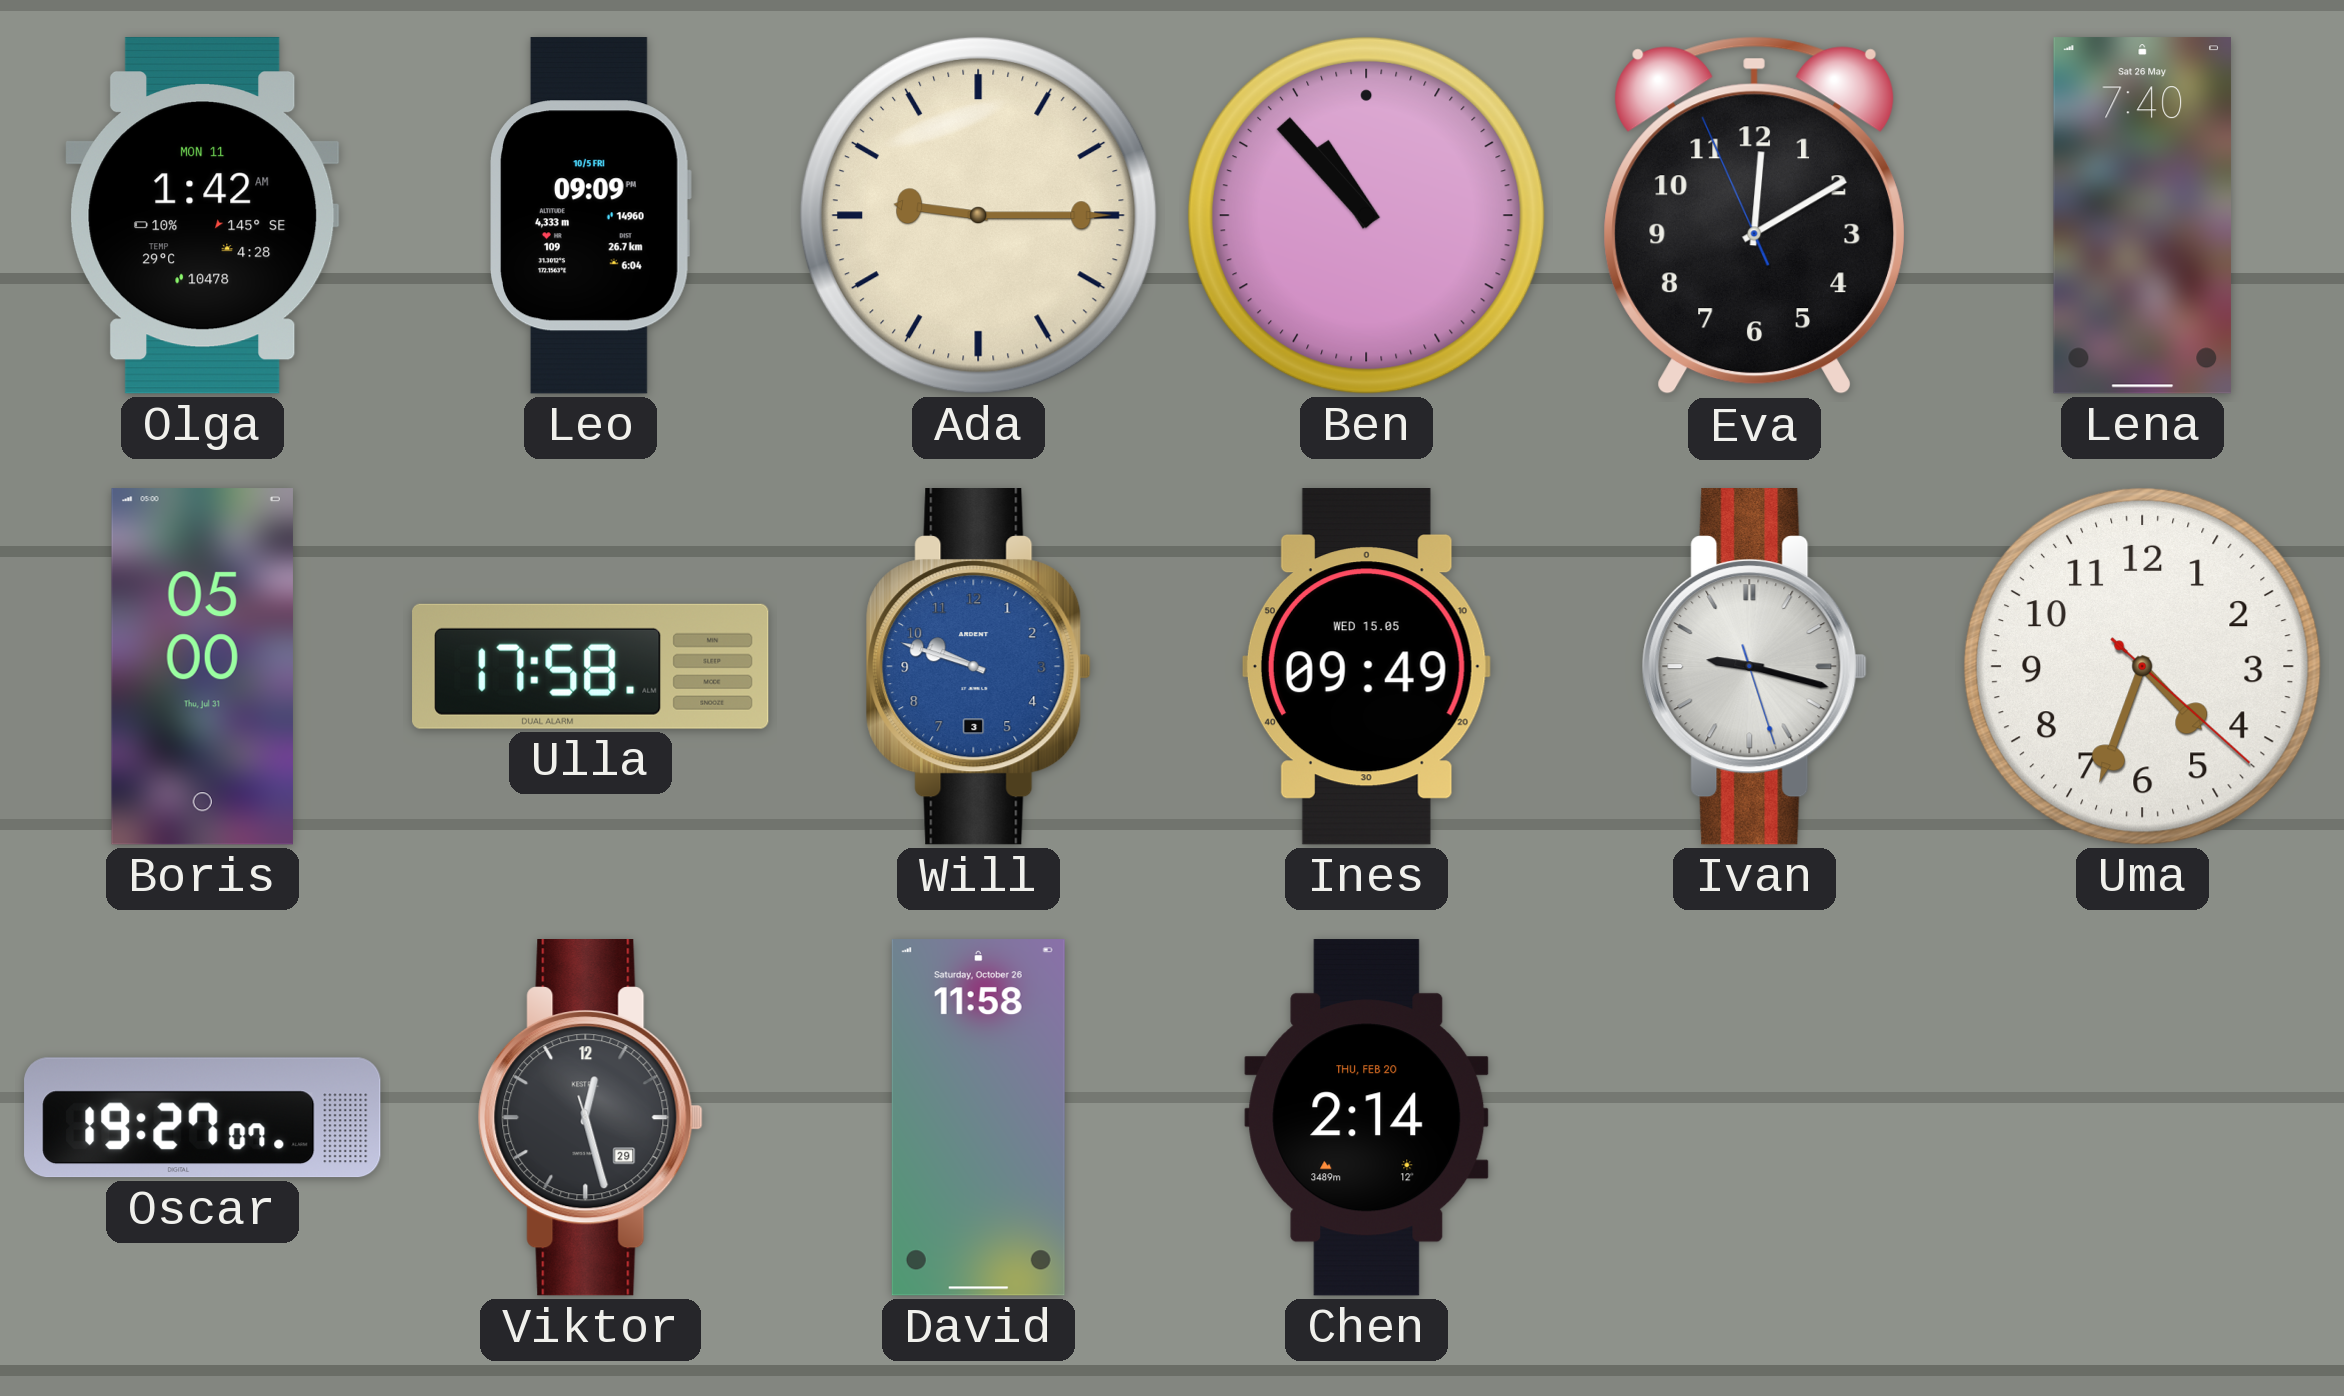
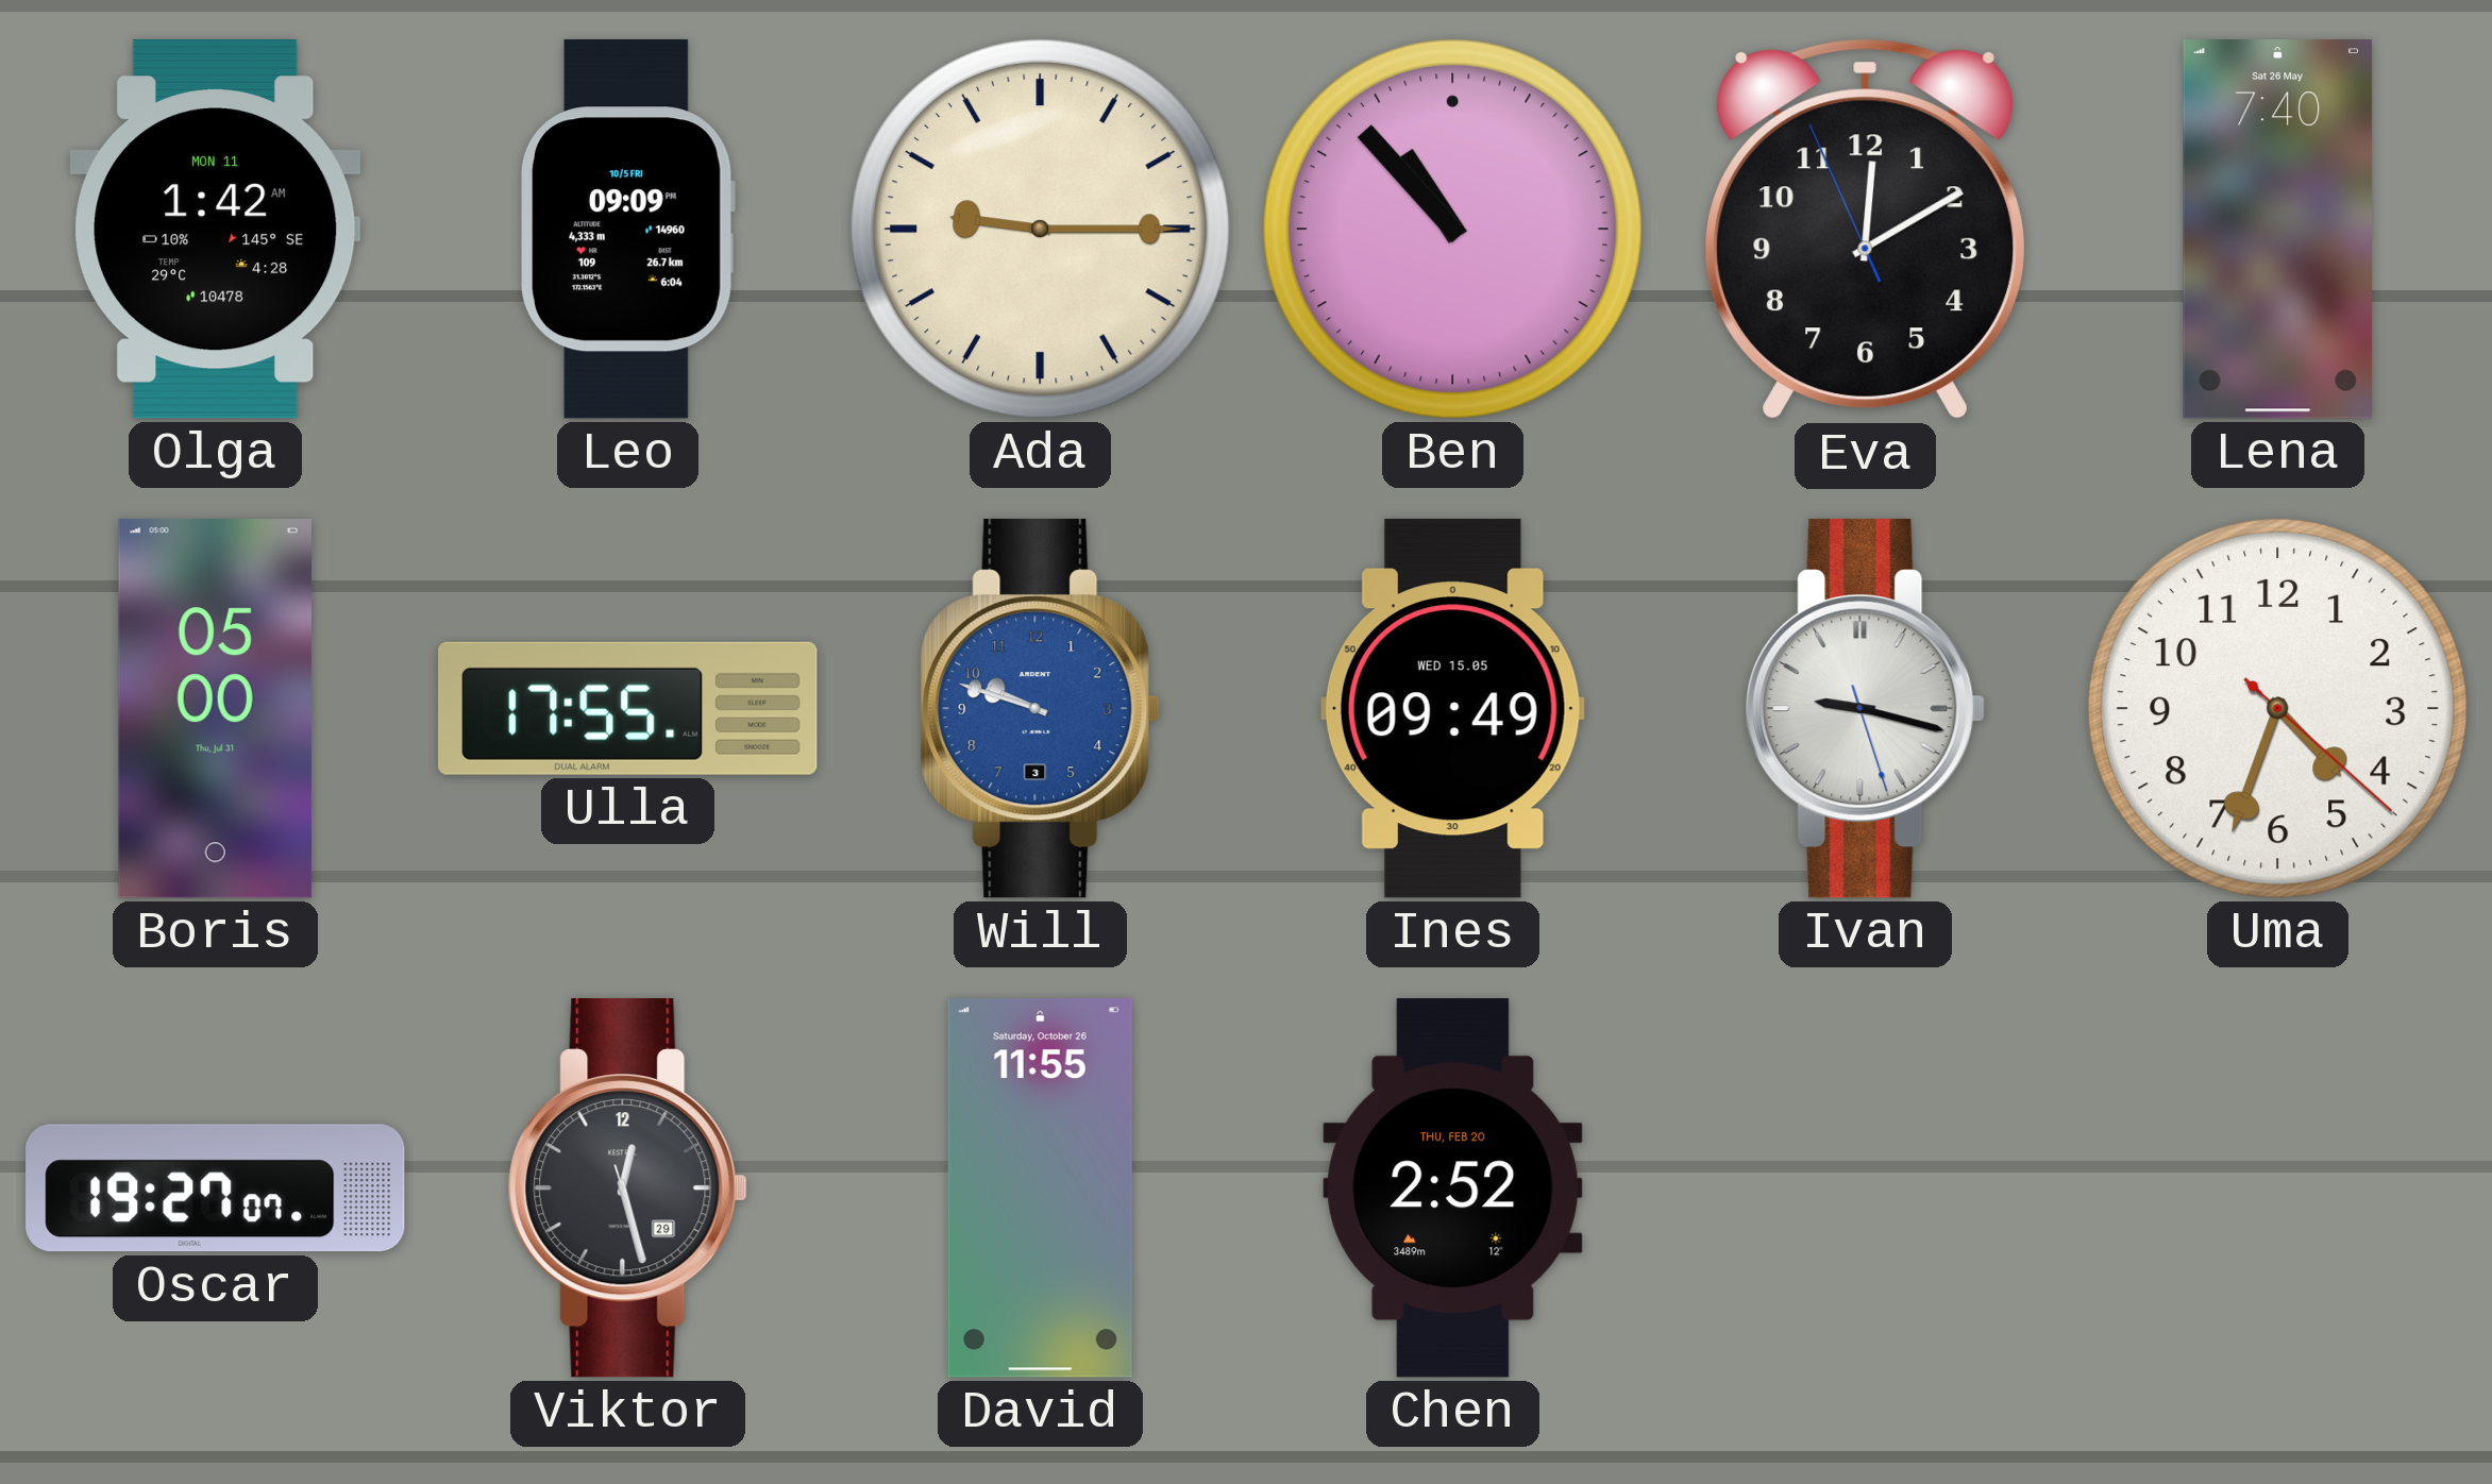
Ulla: 17:58 -> 17:55 (628, 708)
David: 11:58 -> 11:55 (1040, 1188)
Chen: 2:14 -> 2:52 (1453, 1188)
